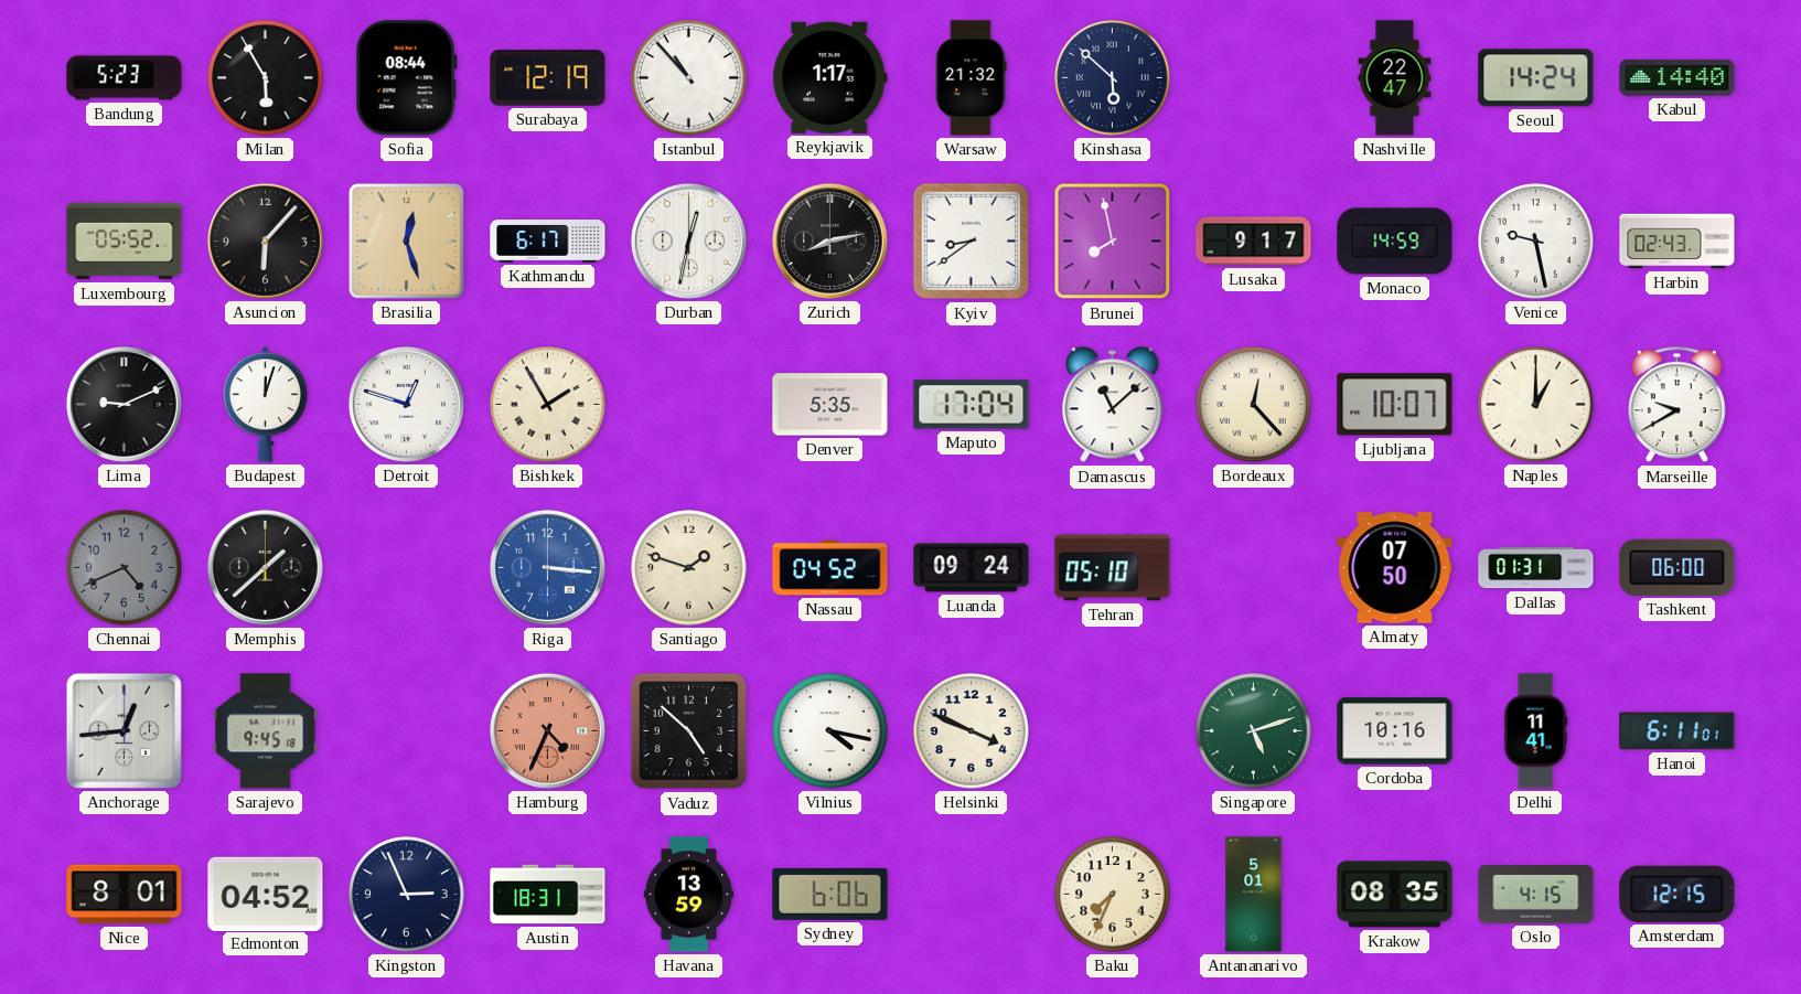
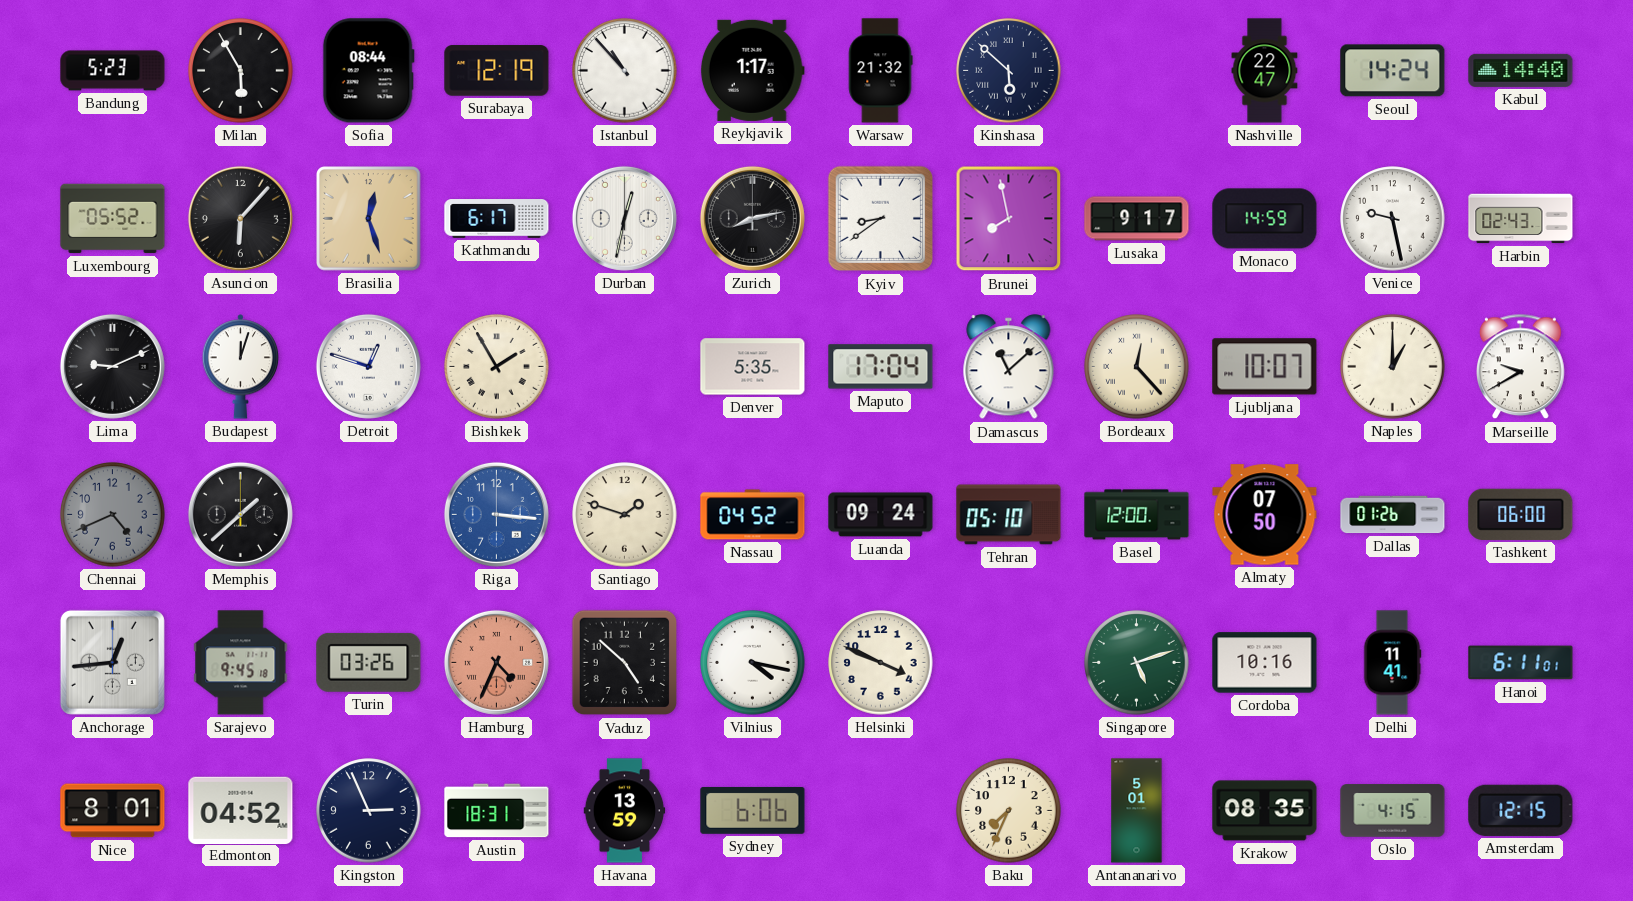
Basel: none -> 12:00 (1137, 515)
Dallas: 01:31 -> 01:26 (1393, 515)
Turin: none -> 03:26 (369, 662)
